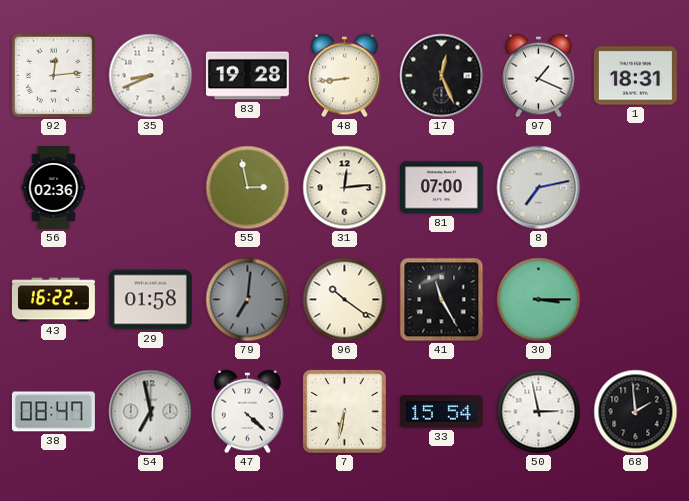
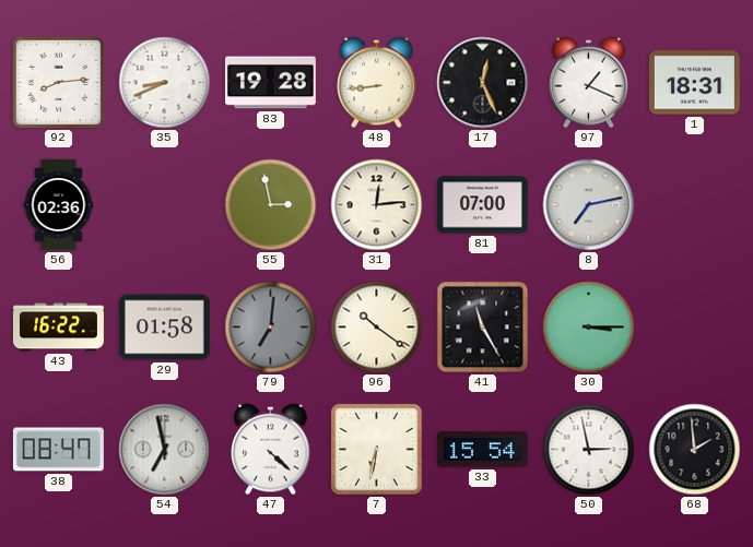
92: 12:14 -> 8:14 (58, 82)
